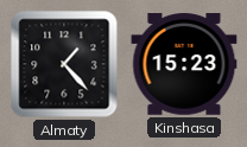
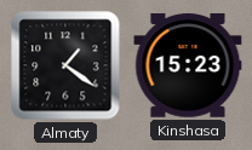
Almaty: 1:23 -> 1:21 (65, 65)
